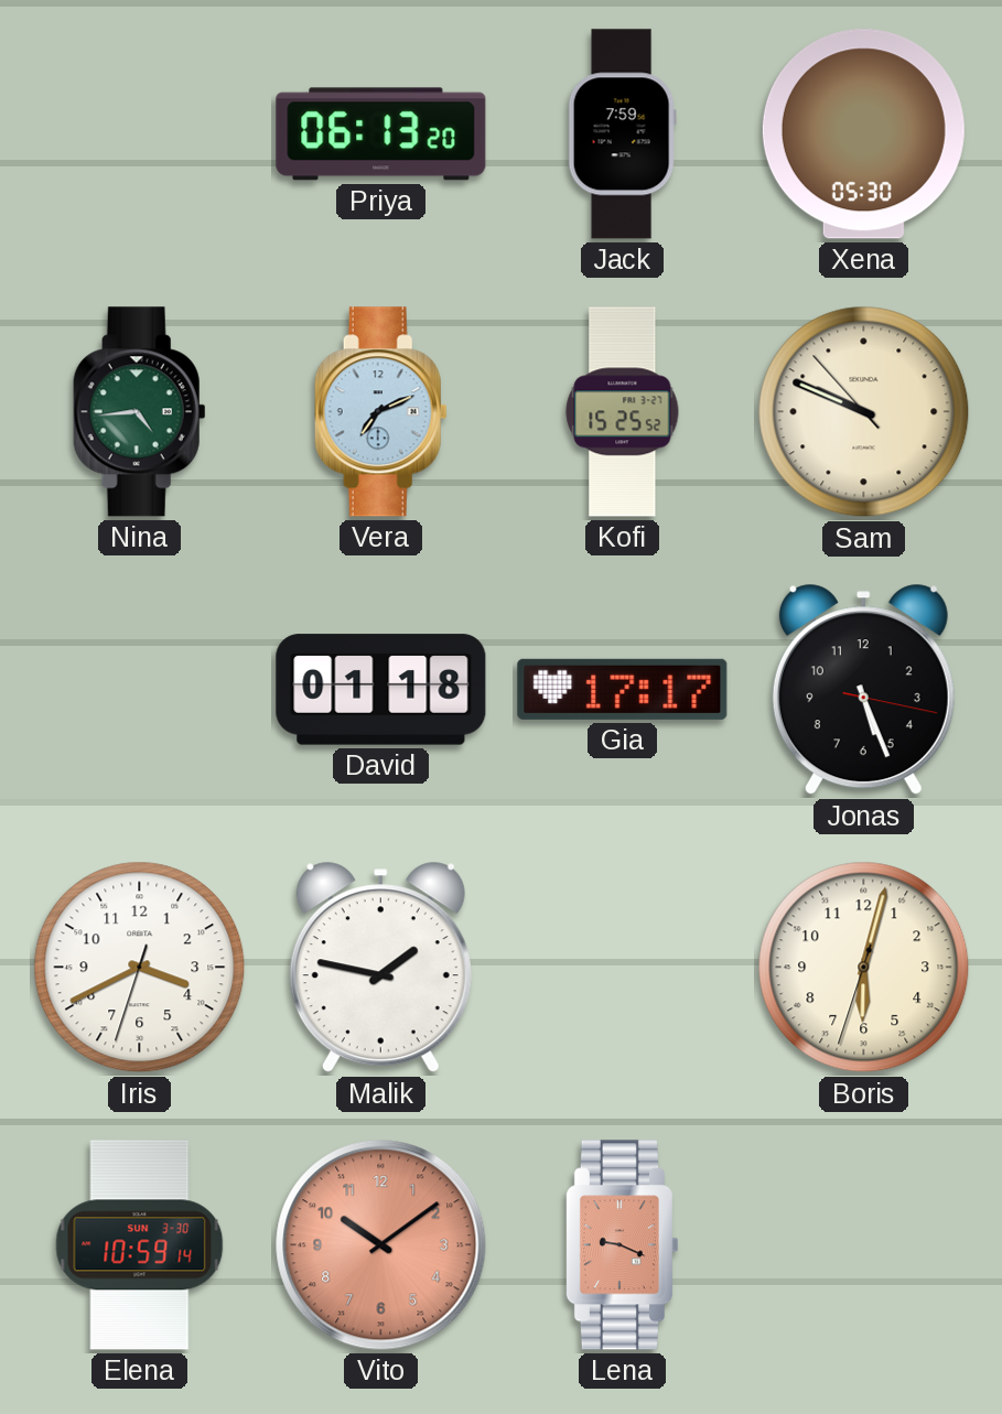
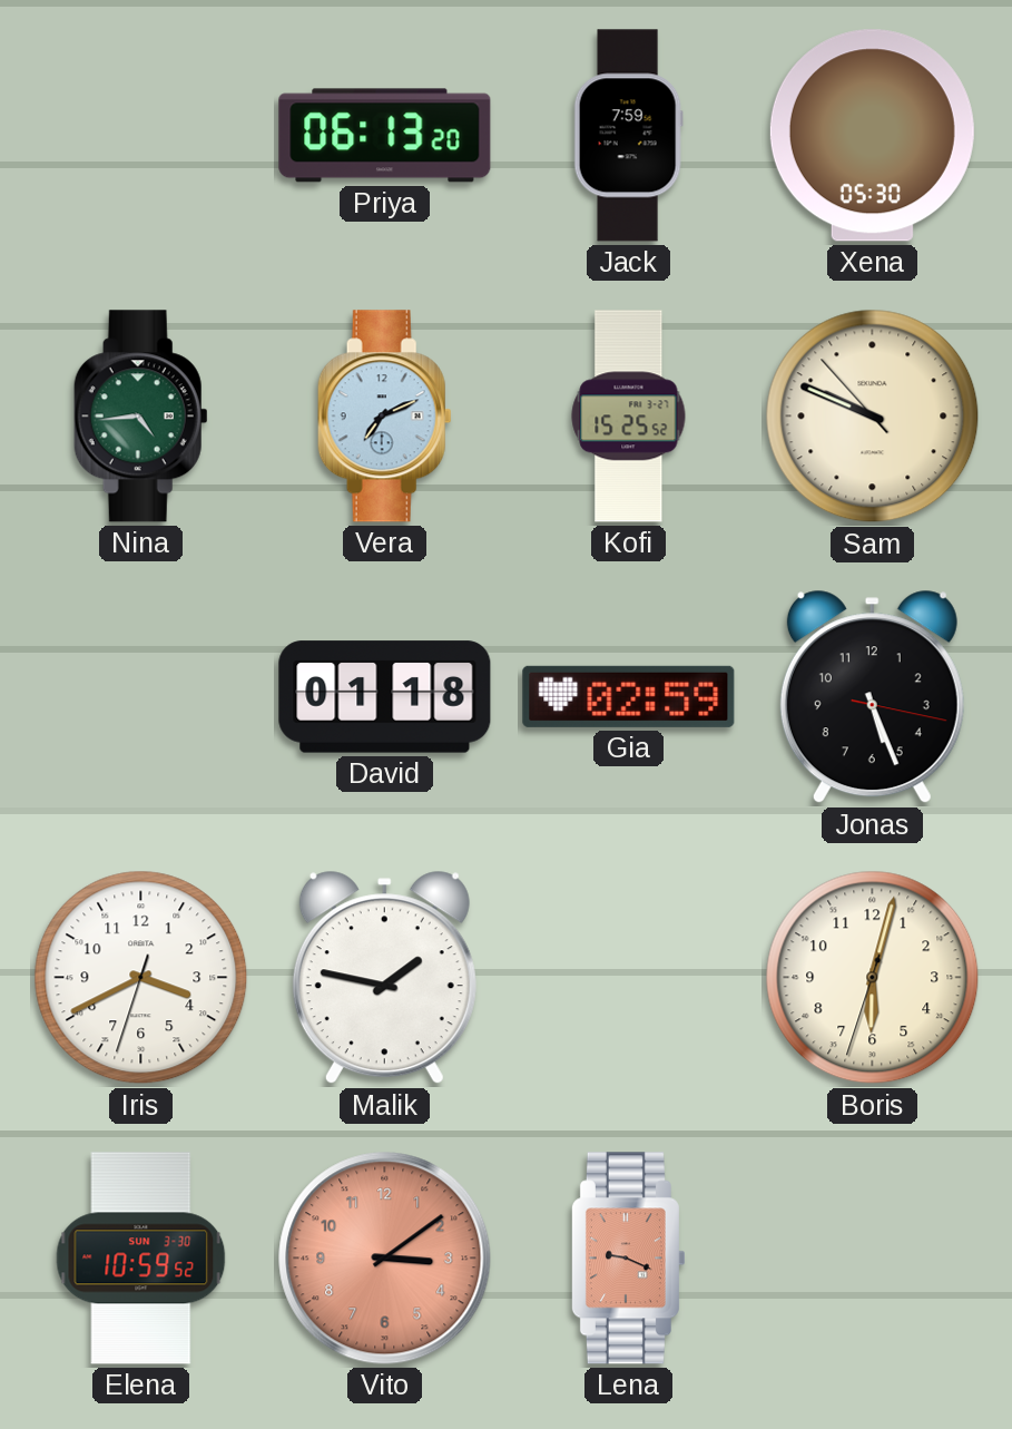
Gia: 17:17 -> 02:59 (629, 696)
Elena: 10:59:14 -> 10:59:52 (141, 1259)
Vito: 10:09 -> 3:09 (385, 1259)
